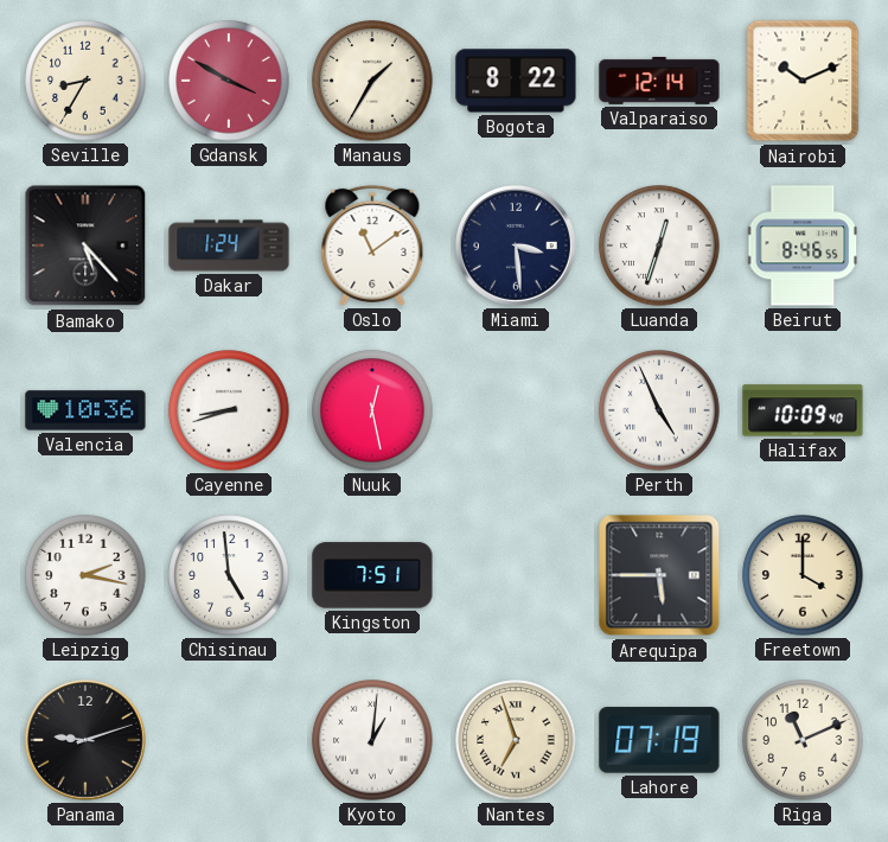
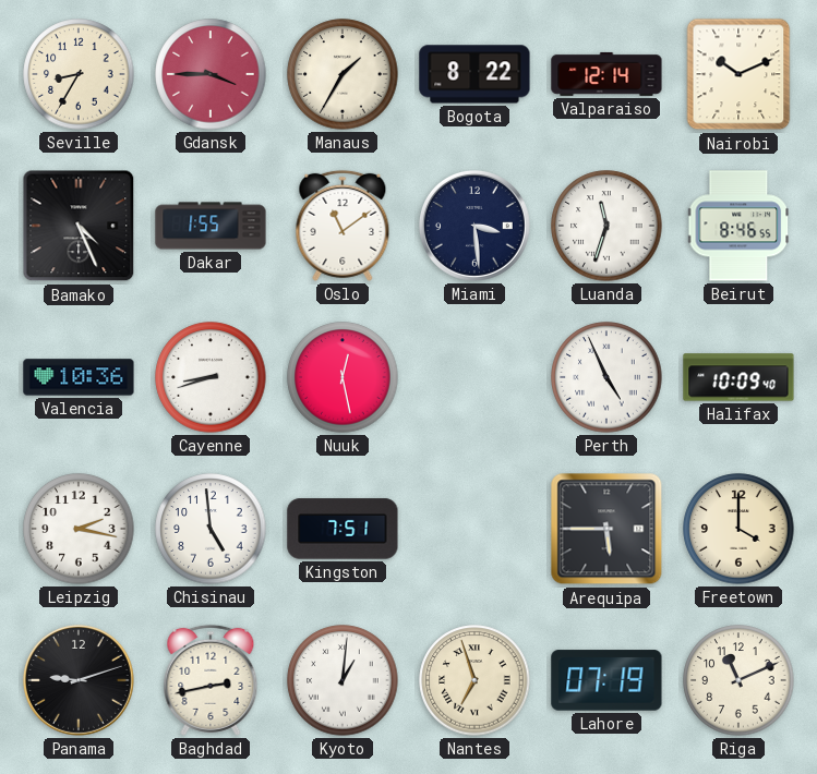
Gdansk: 3:50 -> 3:45 (211, 74)
Bamako: 5:23 -> 4:26 (79, 226)
Dakar: 1:24 -> 1:55 (211, 226)
Luanda: 12:33 -> 11:33 (606, 226)
Baghdad: none -> 2:43 (211, 680)
